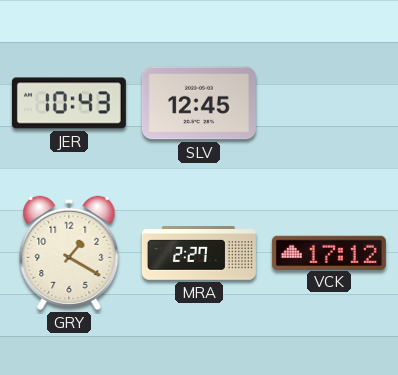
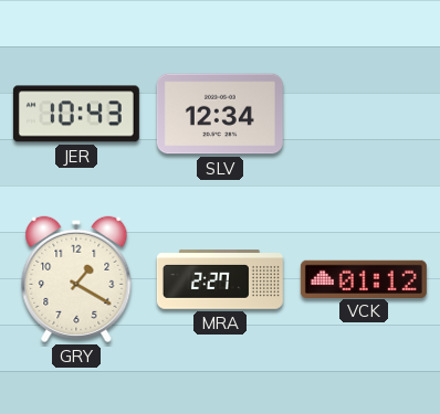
SLV: 12:45 -> 12:34 (220, 114)
VCK: 17:12 -> 01:12 (364, 278)
